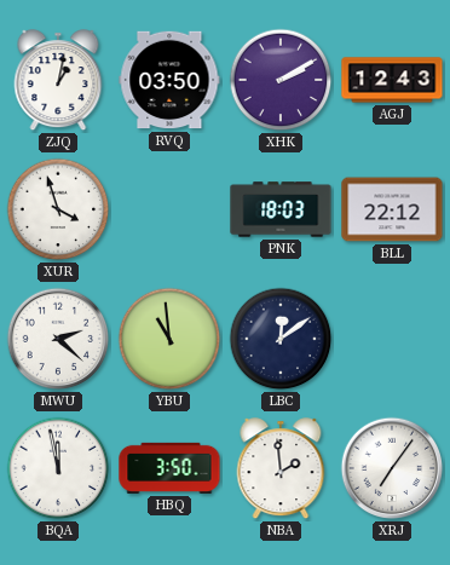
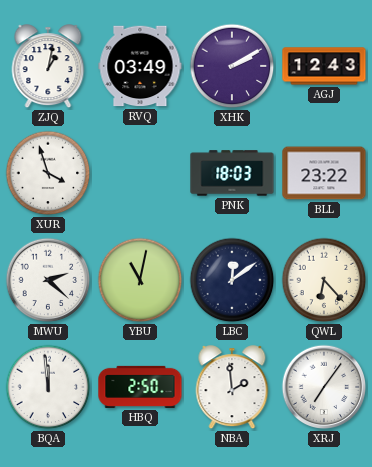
RVQ: 03:50 -> 03:49 (140, 66)
BLL: 22:12 -> 23:22 (324, 173)
YBU: 10:59 -> 11:02 (140, 280)
QWL: none -> 6:23 (324, 280)
BQA: 11:58 -> 11:59 (48, 387)
HBQ: 3:50 -> 2:50 (140, 387)
